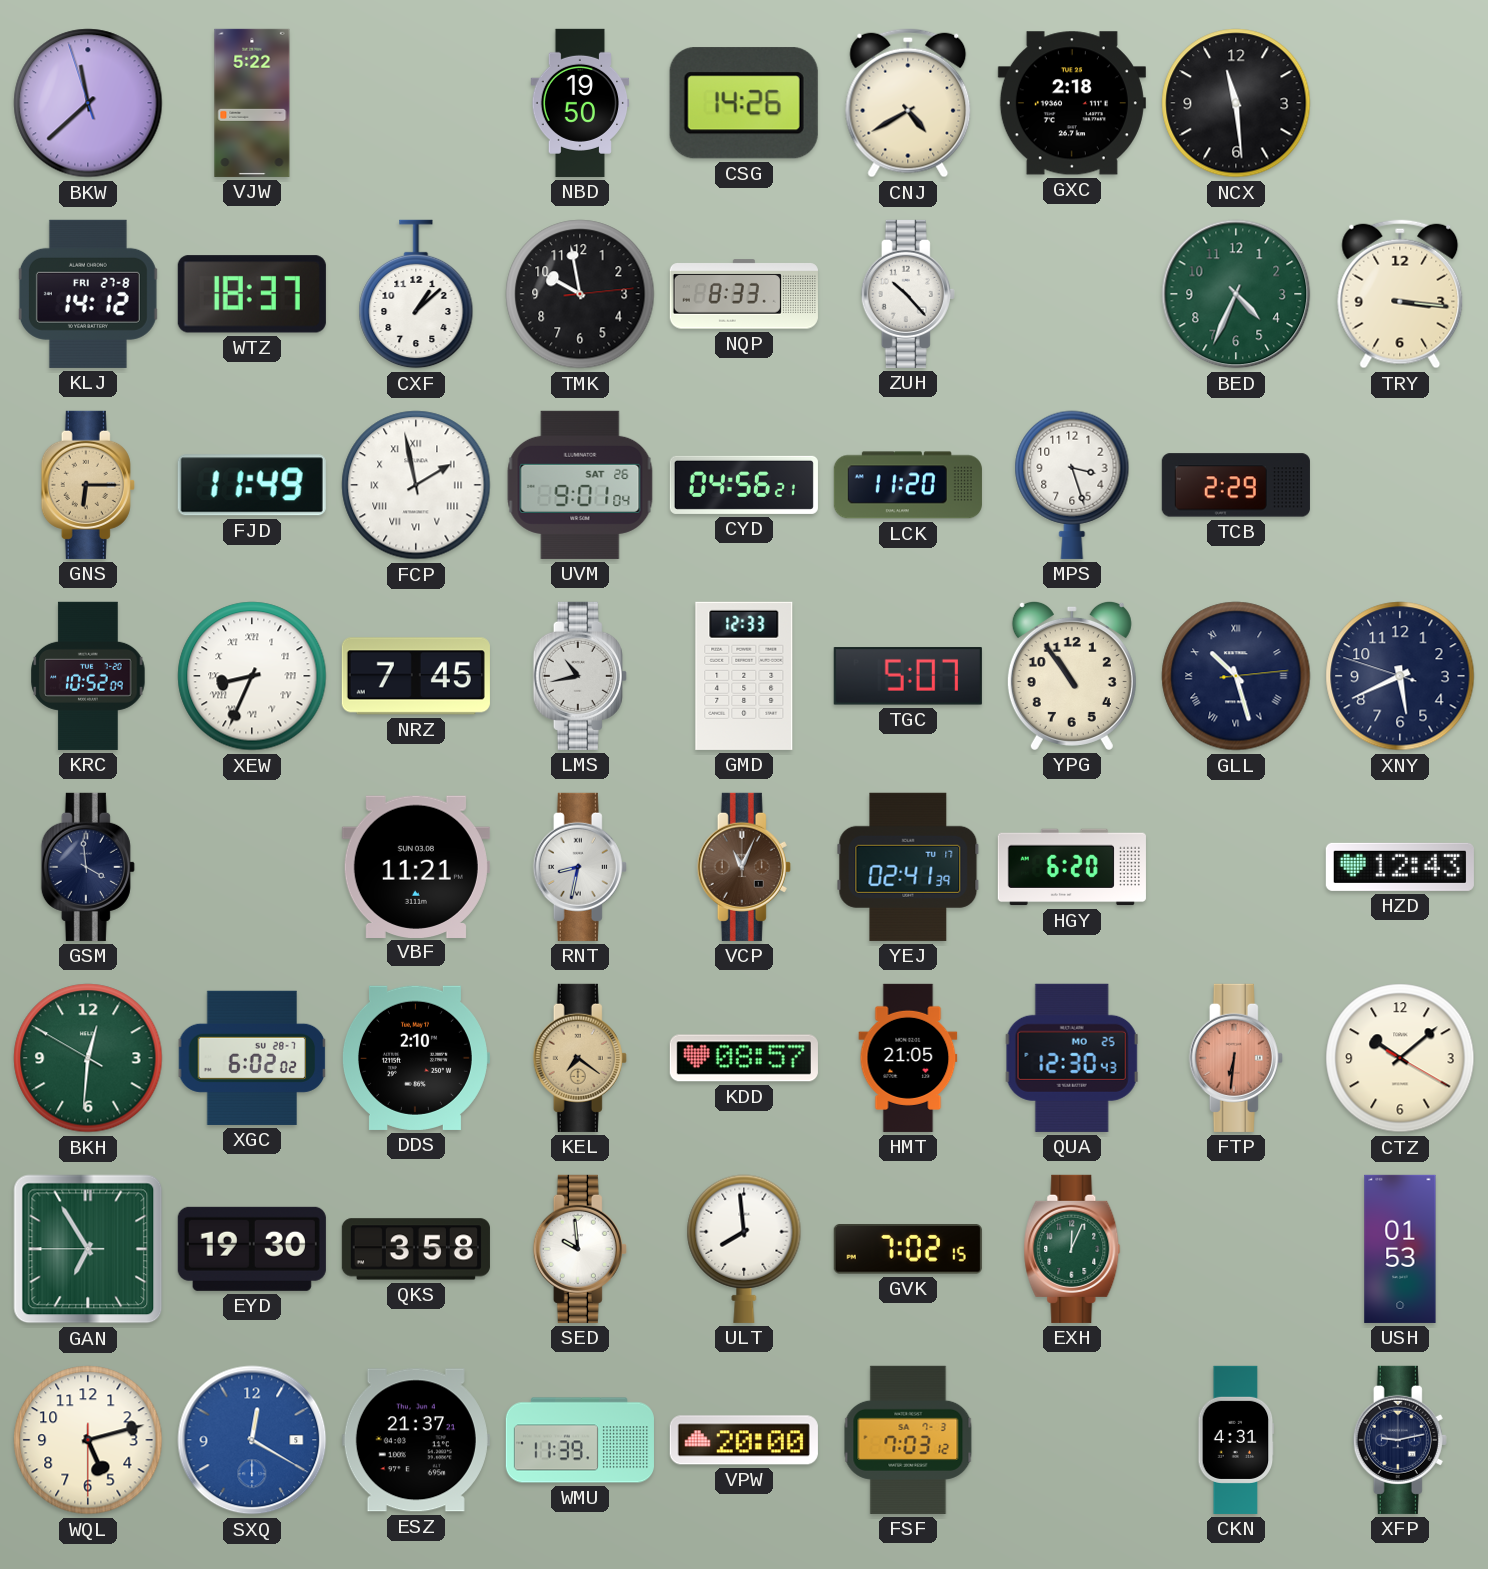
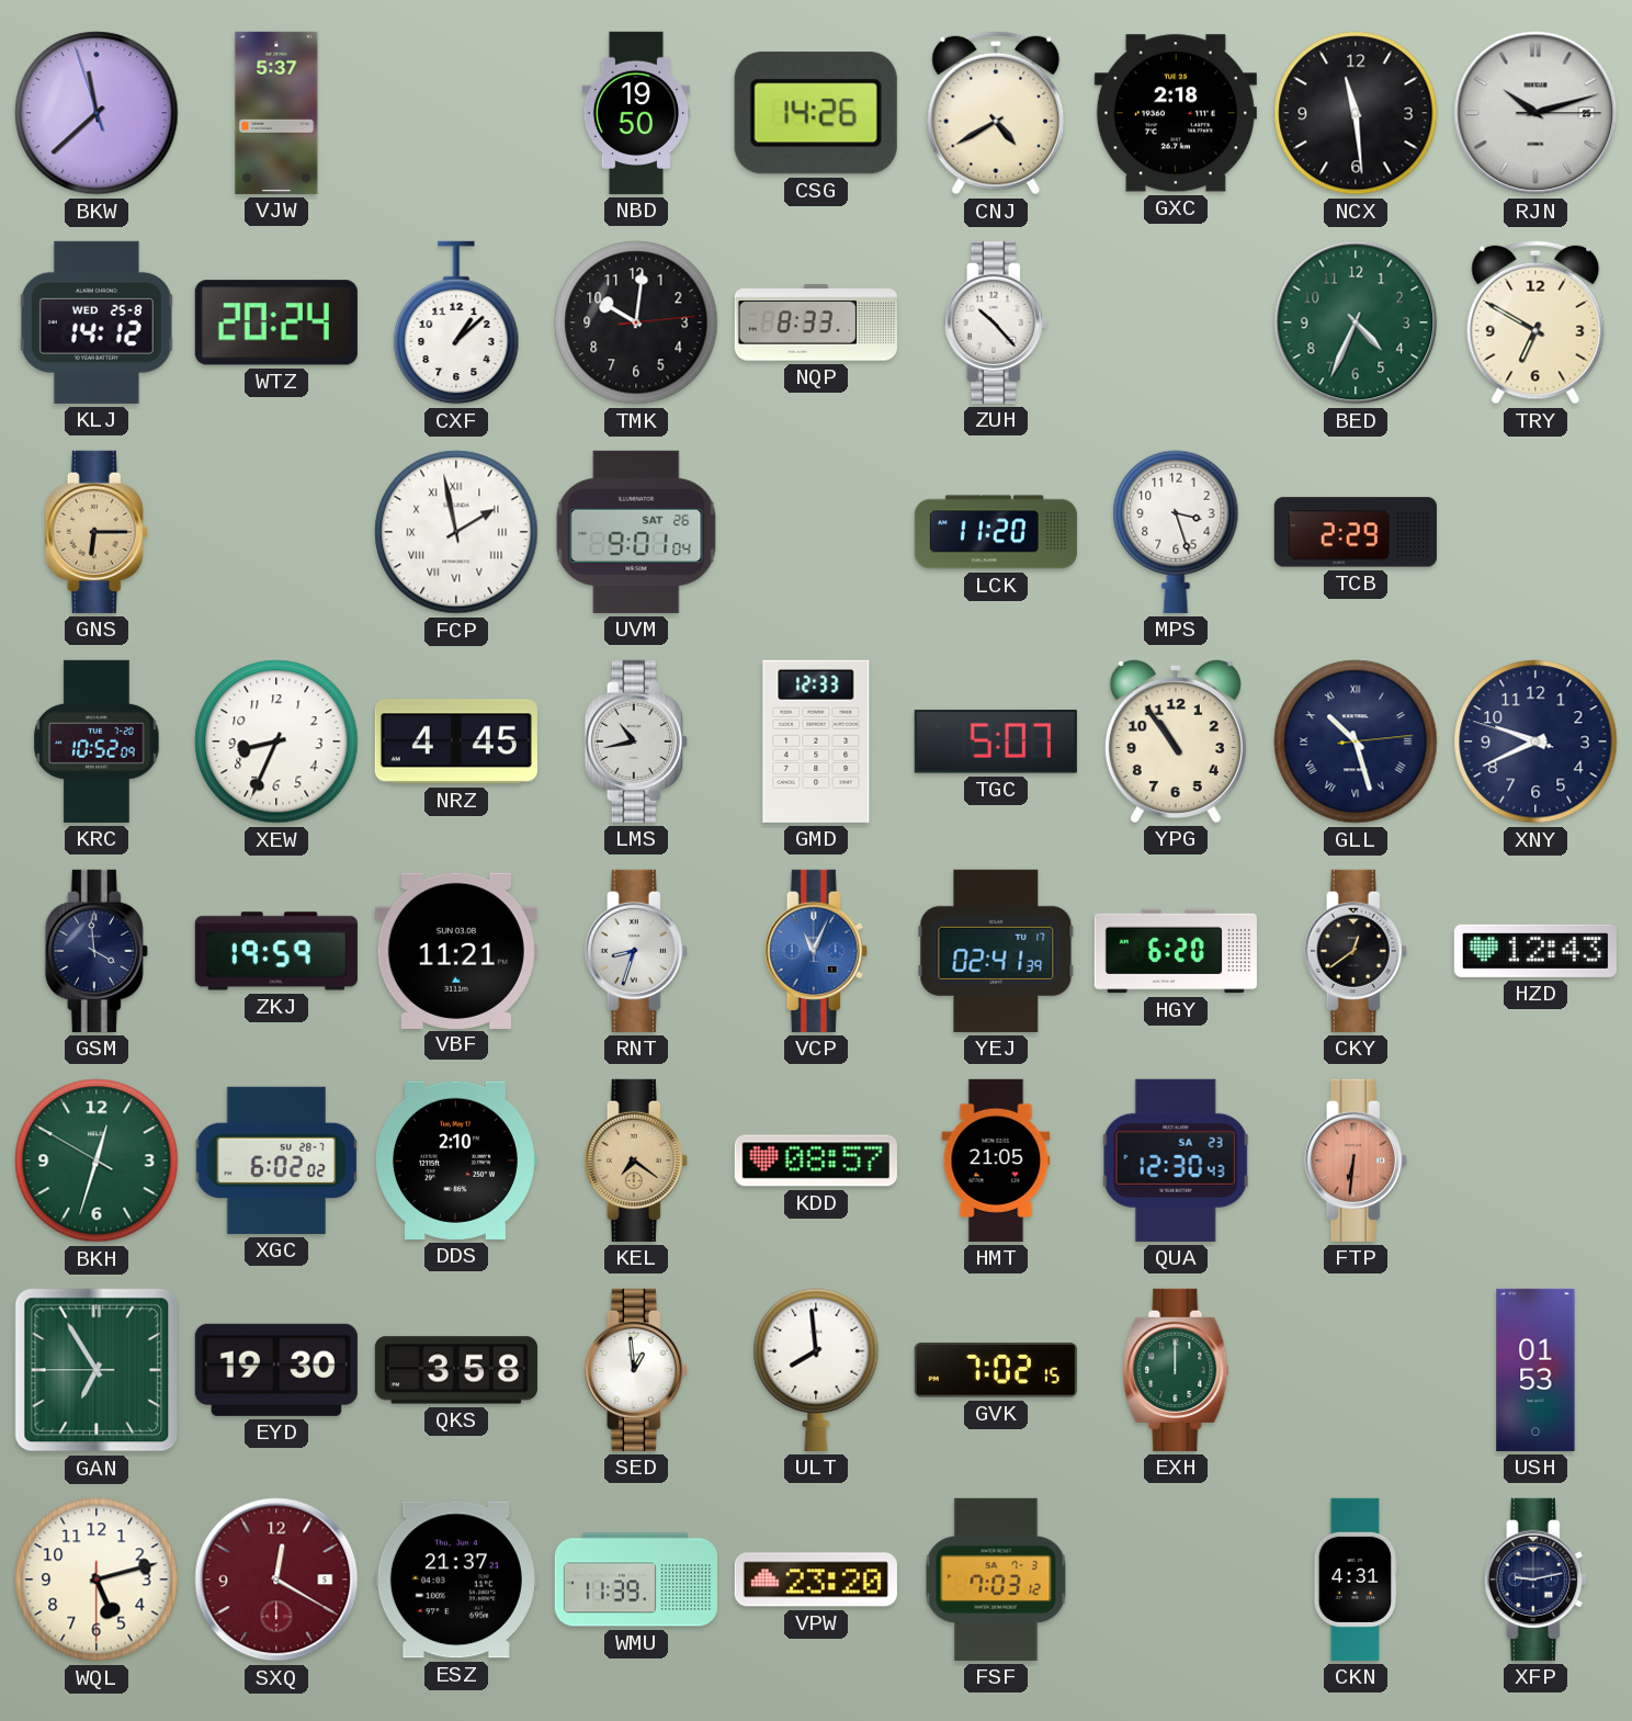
VJW: 5:22 -> 5:37 (276, 113)
RJN: none -> 10:12 (1535, 113)
KLJ date: FRI 27-8 -> WED 25-8 (97, 322)
WTZ: 18:37 -> 20:24 (276, 322)
TMK: 9:58 -> 10:01 (636, 322)
TRY: 3:16 -> 6:50 (1535, 322)
FJD: 11:49 -> none (252, 485)
CYD: 04:56 -> none (744, 485)
XEW numerals: Roman -> Arabic (276, 741)
NRZ: 7:45 -> 4:45 (456, 741)
XNY: 5:40 -> 9:40 (1535, 741)
ZKJ: none -> 19:59 (276, 951)
RNT: 8:32 -> 8:33 (636, 951)
VCP dial: brown -> blue (816, 951)
CKY: none -> 12:39 (1356, 951)
BKH: 12:30 -> 12:32 (97, 1160)
QUA date: MO 25 -> SA 23 (1176, 1160)
CTZ: 10:08 -> none (1400, 1058)
SED: 9:59 -> 12:59 (636, 1370)
EXH: 12:04 -> 12:00 (1176, 1370)
SXQ dial: blue -> burgundy (276, 1580)
VPW: 20:00 -> 23:20 (816, 1580)
